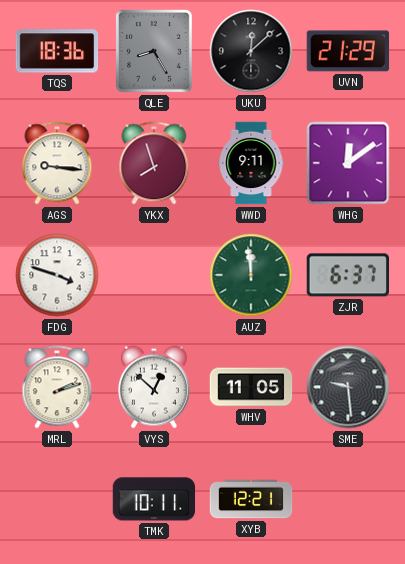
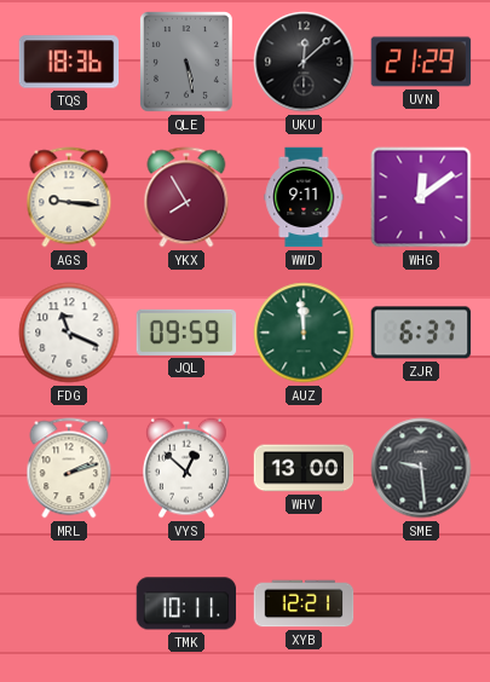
QLE: 8:25 -> 5:28 (186, 63)
YKX: 7:57 -> 7:55 (186, 197)
FDG: 3:48 -> 11:19 (69, 333)
JQL: none -> 09:59 (186, 333)
WHV: 11:05 -> 13:00 (304, 468)
